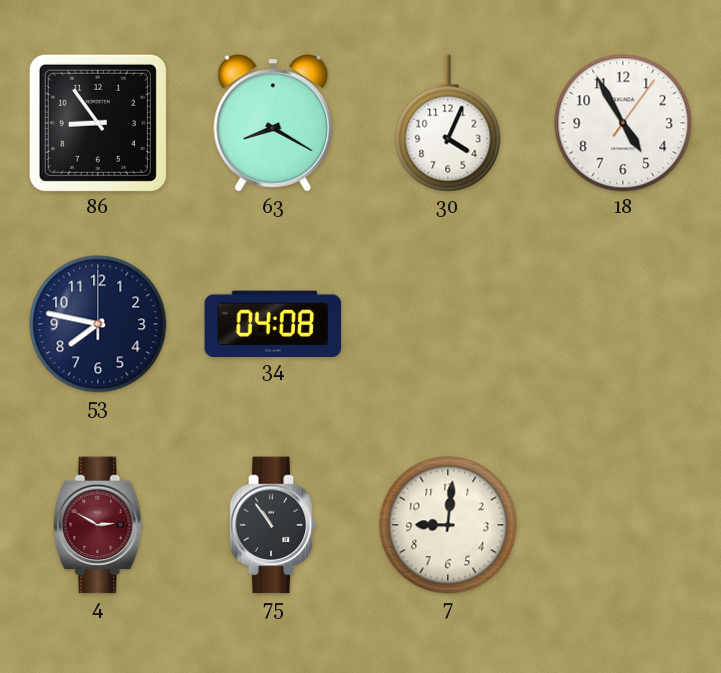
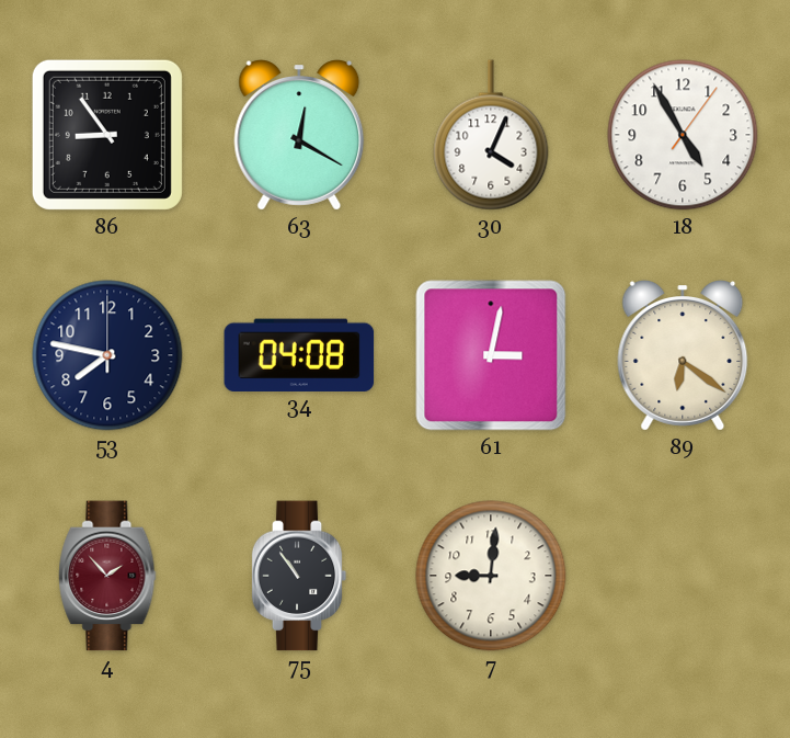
63: 8:20 -> 12:20 (299, 136)
61: none -> 3:02 (491, 355)
89: none -> 6:21 (683, 356)
4: 2:50 -> 1:53 (107, 576)
